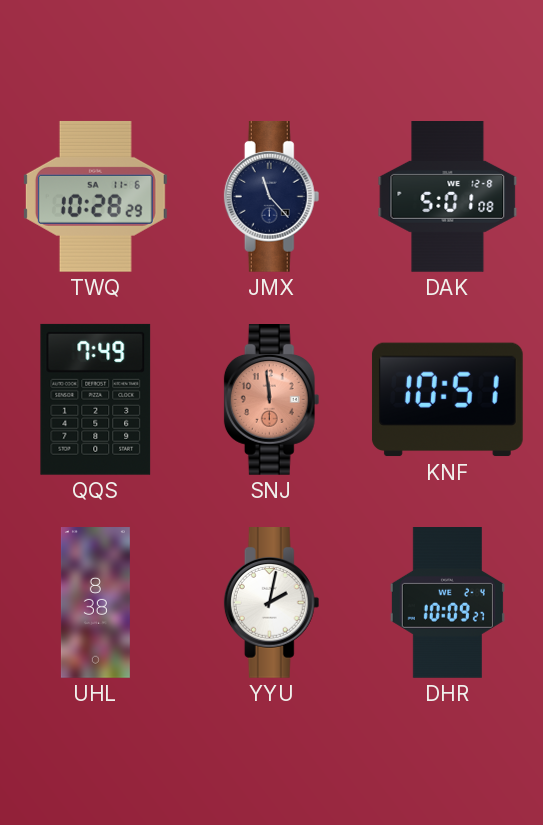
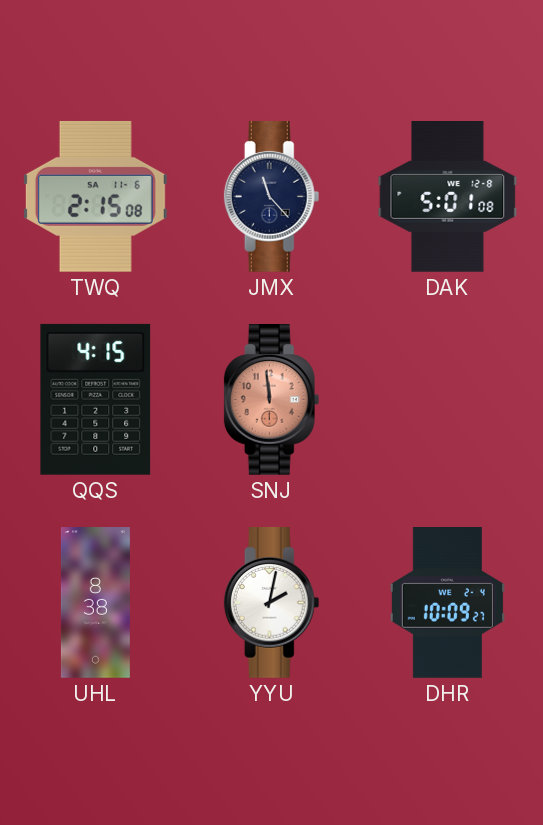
TWQ: 10:28 -> 2:15 (95, 196)
QQS: 7:49 -> 4:15 (96, 399)
KNF: 10:51 -> none (447, 400)
